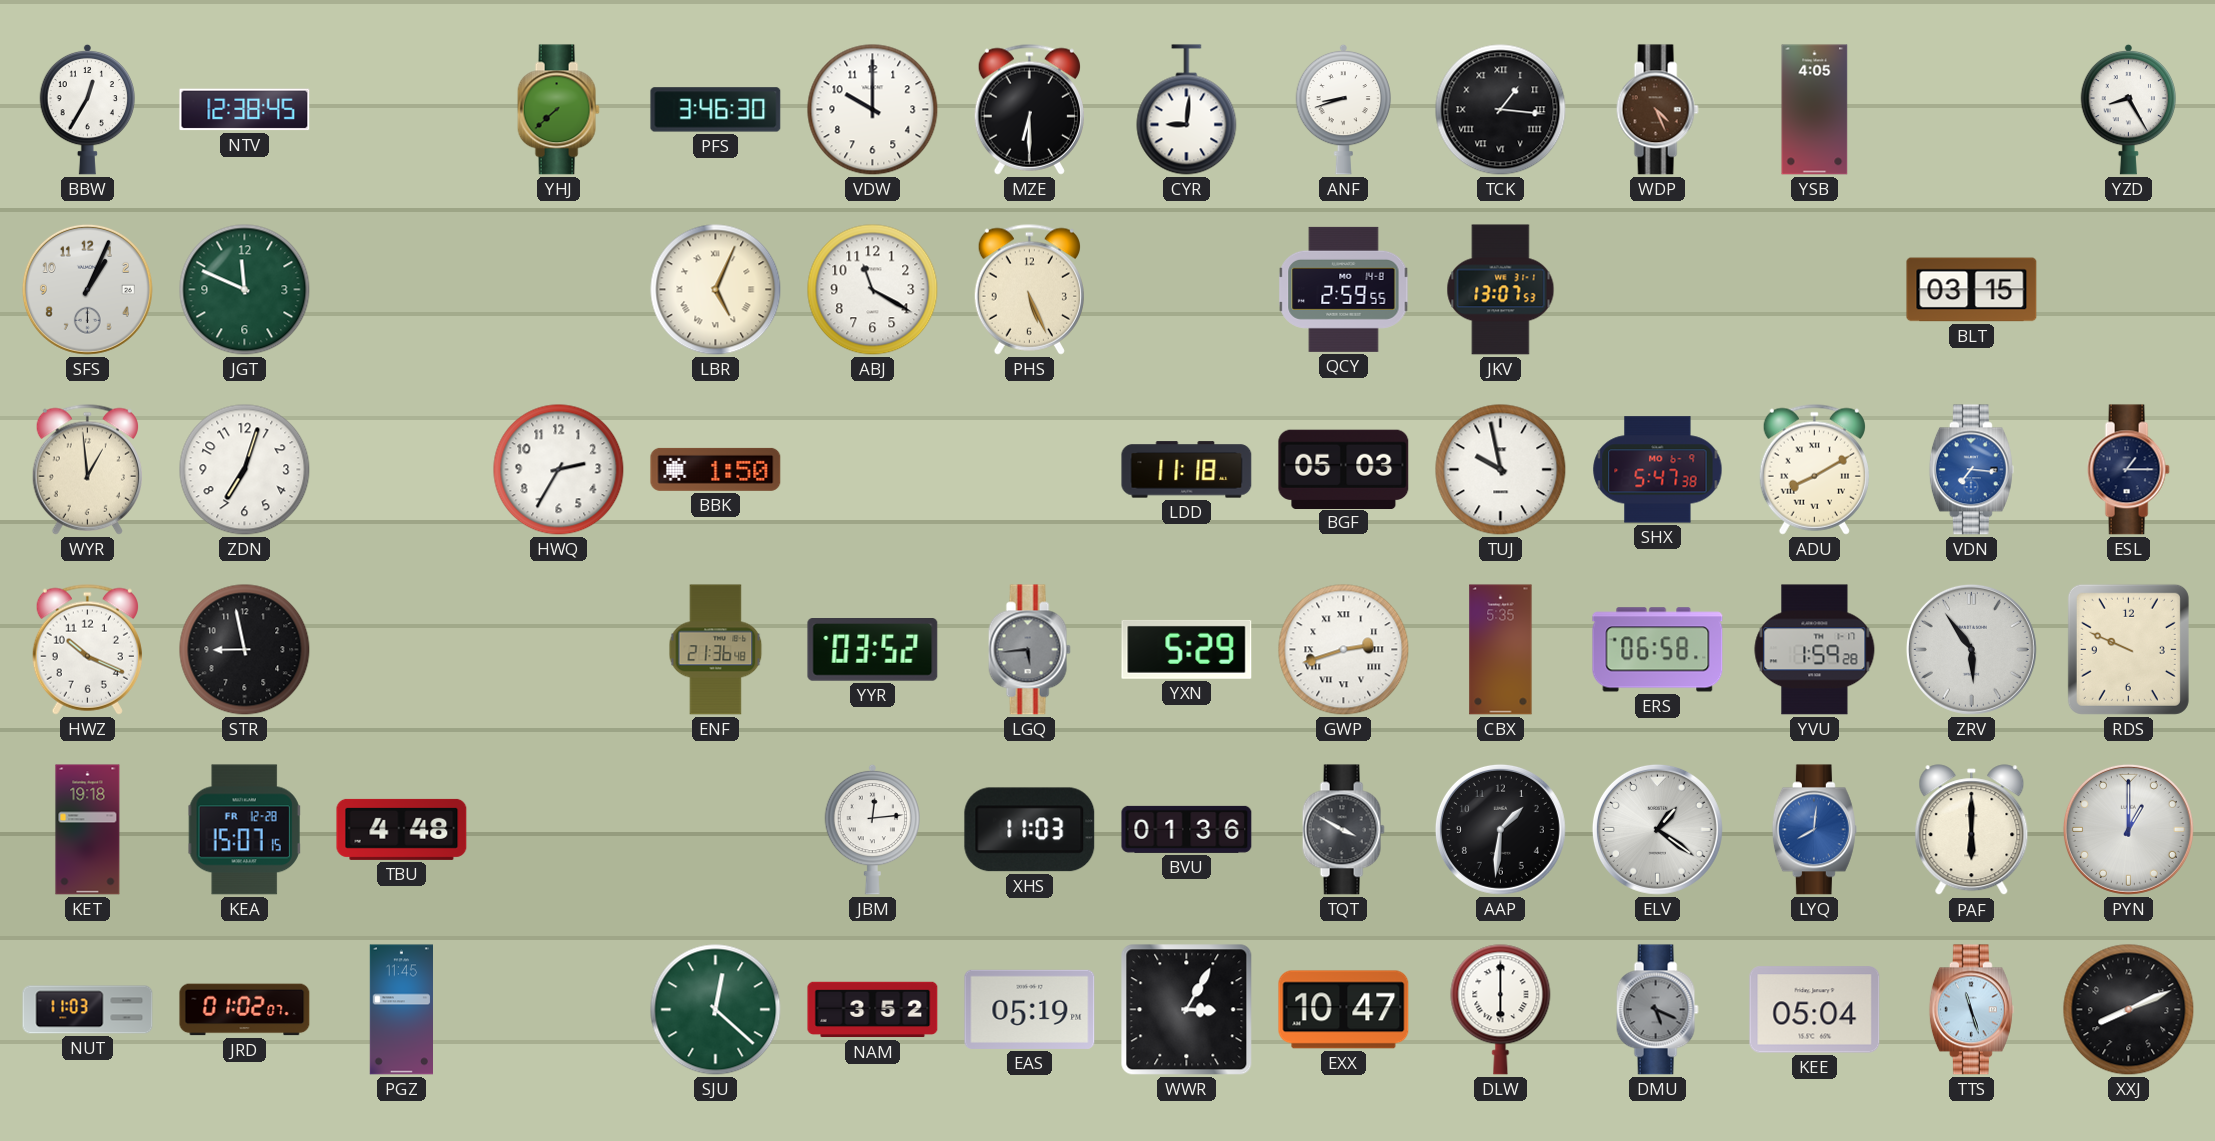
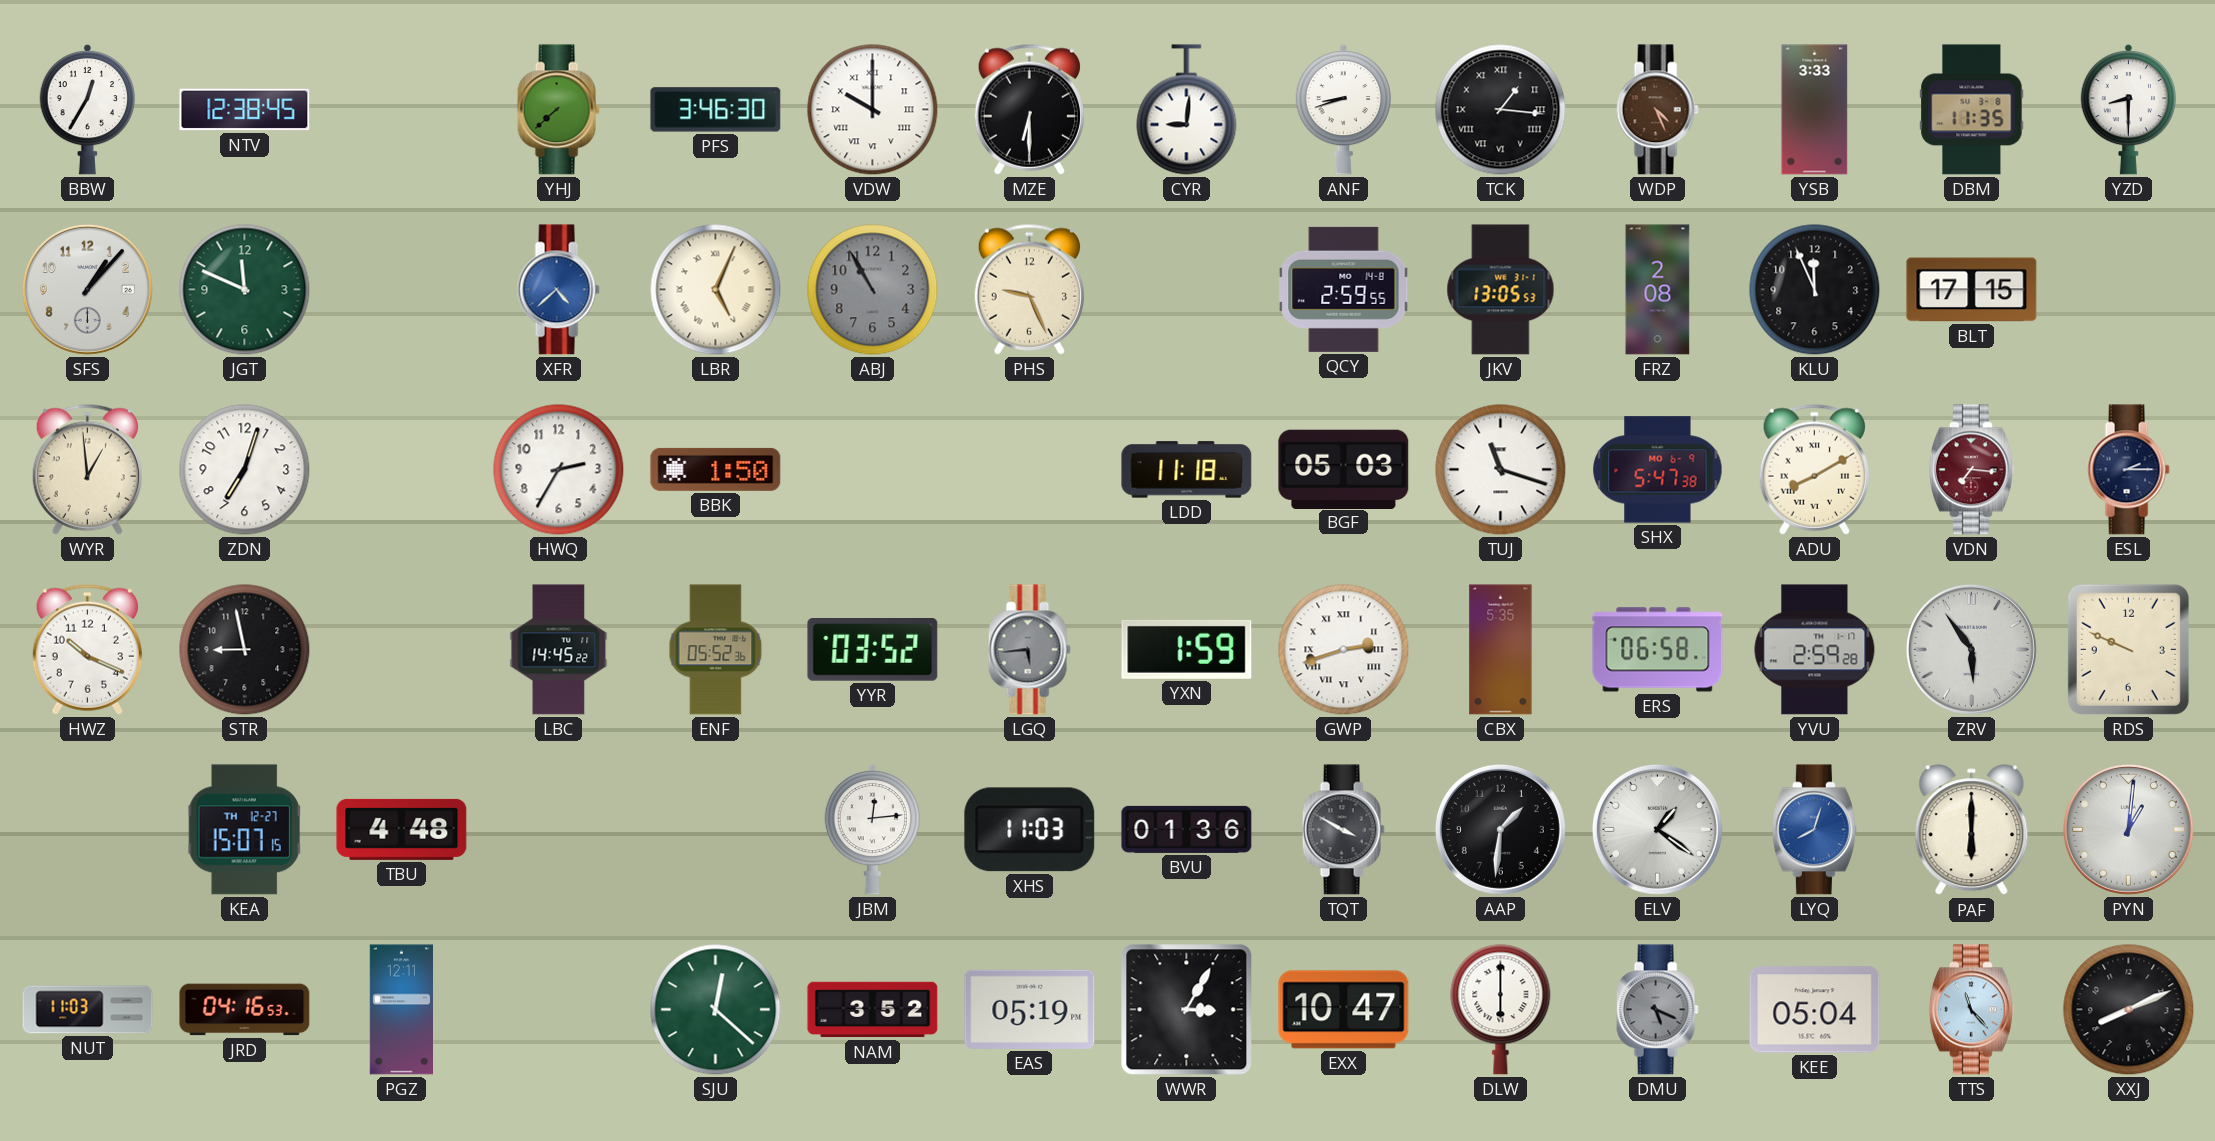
VDW numerals: Arabic -> Roman (873, 110)
YSB: 4:05 -> 3:33 (1815, 110)
DBM: none -> 11:35 (1972, 110)
YZD: 8:25 -> 8:30 (2129, 109)
SFS: 1:04 -> 1:07 (87, 289)
XFR: none -> 4:38 (558, 290)
ABJ: 11:20 -> 10:55 (873, 290)
ABJ dial: white -> grey (873, 290)
PHS: 5:26 -> 9:26 (1029, 289)
JKV: 13:07 -> 13:05 (1501, 290)
FRZ: none -> 2:08 (1658, 290)
KLU: none -> 11:56 (1815, 290)
BLT: 03:15 -> 17:15 (1972, 290)
TUJ: 9:58 -> 11:18 (1501, 470)
VDN dial: blue -> burgundy (1971, 470)
ESL: 1:15 -> 2:15 (2128, 470)
LBC: none -> 14:45 (559, 650)
ENF: 21:36 -> 05:52 (716, 650)
YXN: 5:29 -> 1:59 (1187, 649)
YVU: 1:59 -> 2:59 (1815, 650)
KET: 19:18 -> none (88, 830)
KEA date: FR 12-28 -> TH 12-27 (245, 830)
LYQ: 8:01 -> 8:03 (1814, 830)
PYN: 1:00 -> 1:01 (2128, 829)
JRD: 01:02 -> 04:16 (245, 1010)
PGZ: 11:45 -> 12:11 (402, 1010)
TTS: 11:27 -> 11:23 (1971, 1010)
